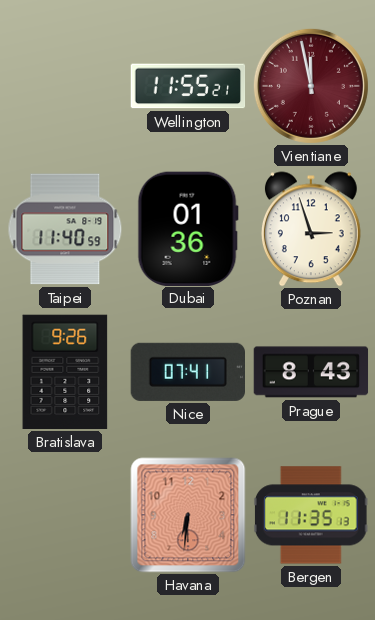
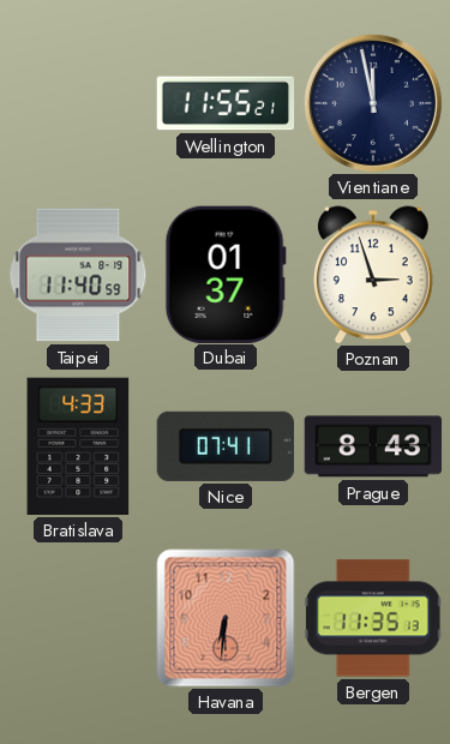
Vientiane dial: burgundy -> navy (373, 103)
Dubai: 01:36 -> 01:37 (226, 274)
Bratislava: 9:26 -> 4:33 (78, 446)
